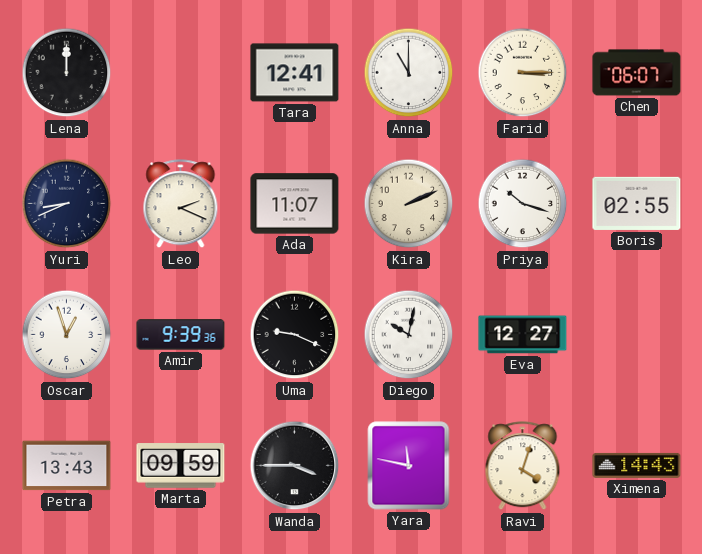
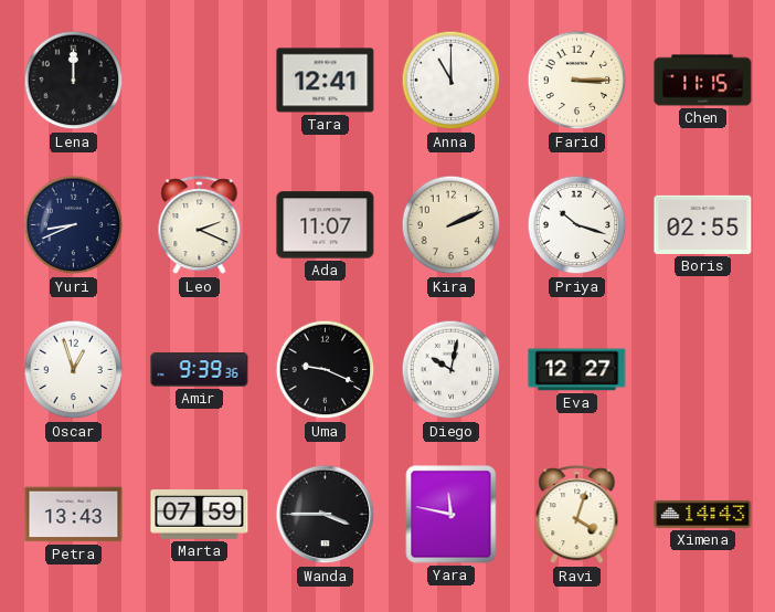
Chen: 06:07 -> 11:15 (703, 81)
Marta: 09:59 -> 07:59 (200, 515)
